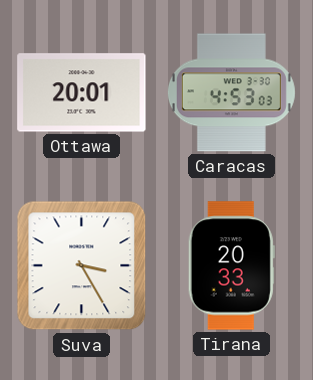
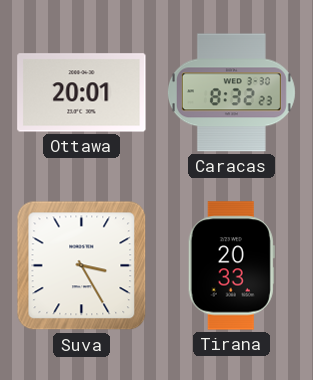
Caracas: 4:53 -> 8:32 (231, 93)
